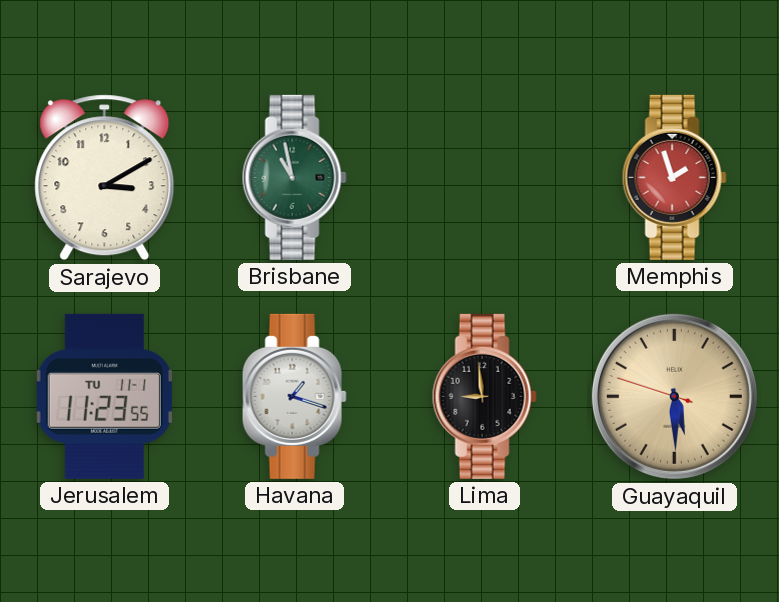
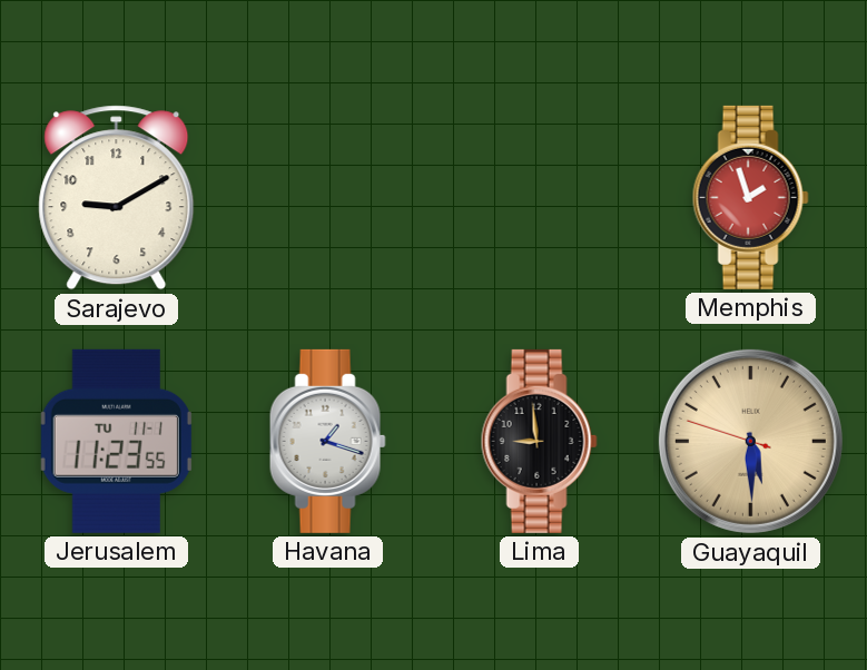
Sarajevo: 3:10 -> 9:10 (117, 198)
Brisbane: 10:58 -> none (294, 177)
